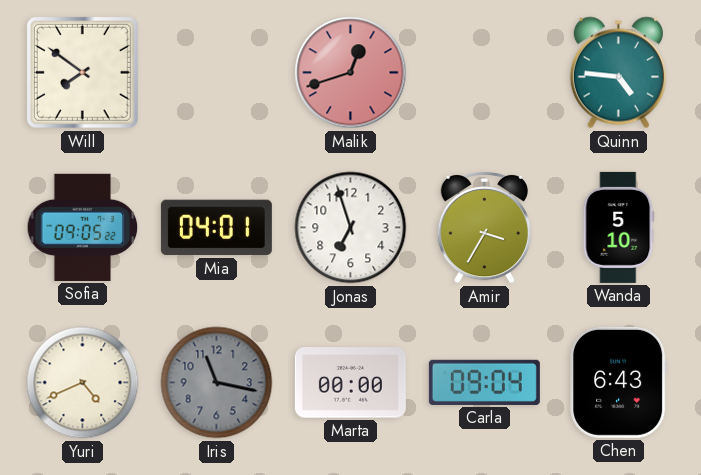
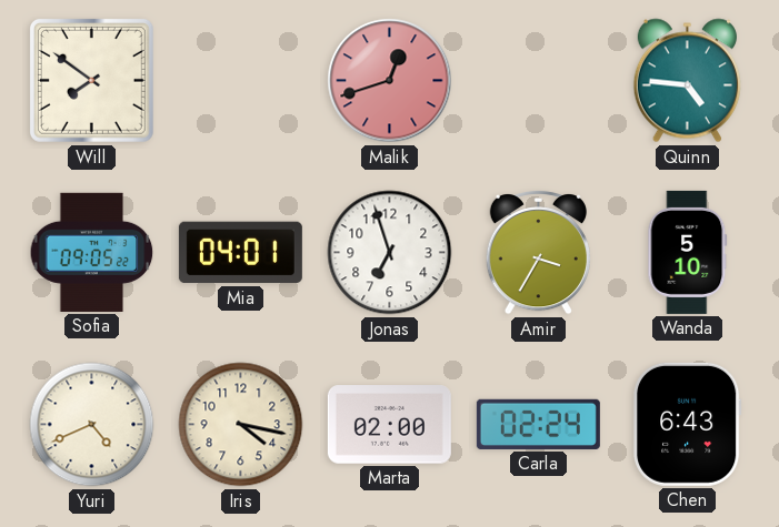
Iris: 11:17 -> 4:17 (241, 425)
Iris dial: grey -> cream (241, 425)
Marta: 00:00 -> 02:00 (389, 425)
Carla: 09:04 -> 02:24 (538, 424)
